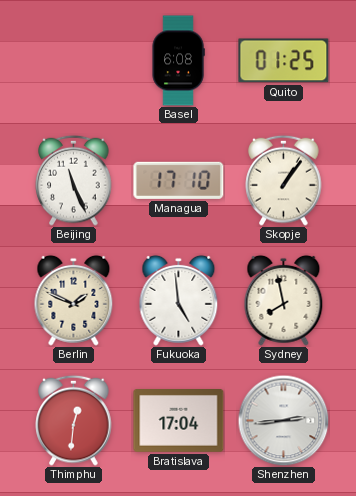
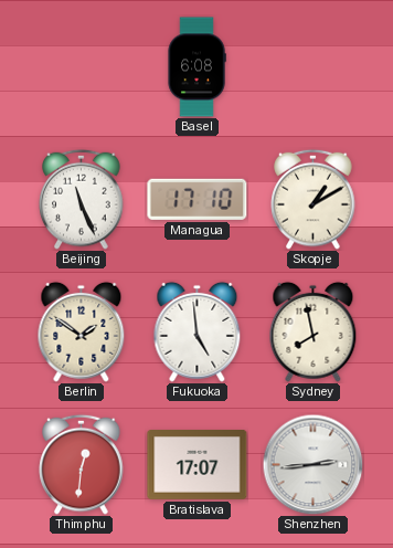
Quito: 01:25 -> none (284, 61)
Skopje: 1:06 -> 1:10 (314, 199)
Berlin: 1:49 -> 1:51 (82, 331)
Bratislava: 17:04 -> 17:07 (198, 465)
